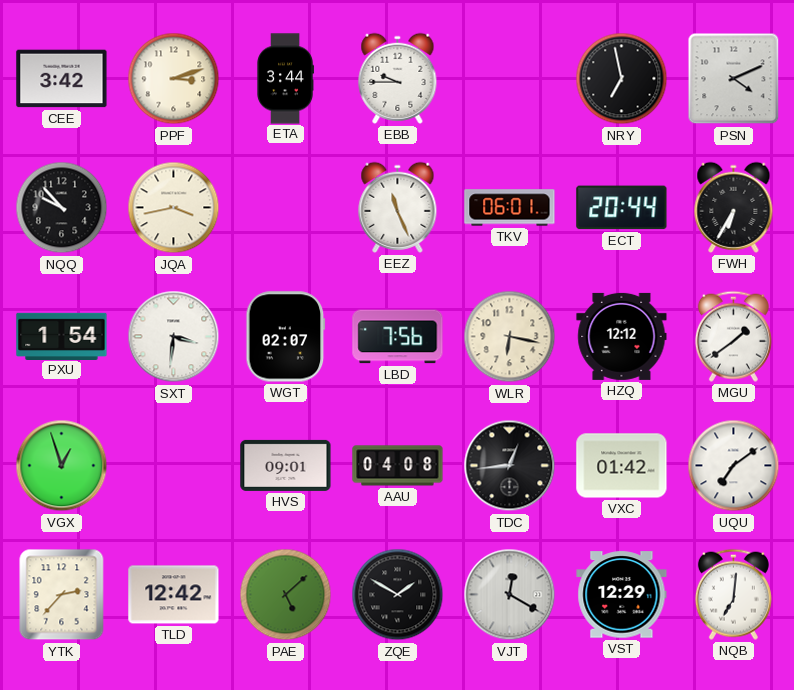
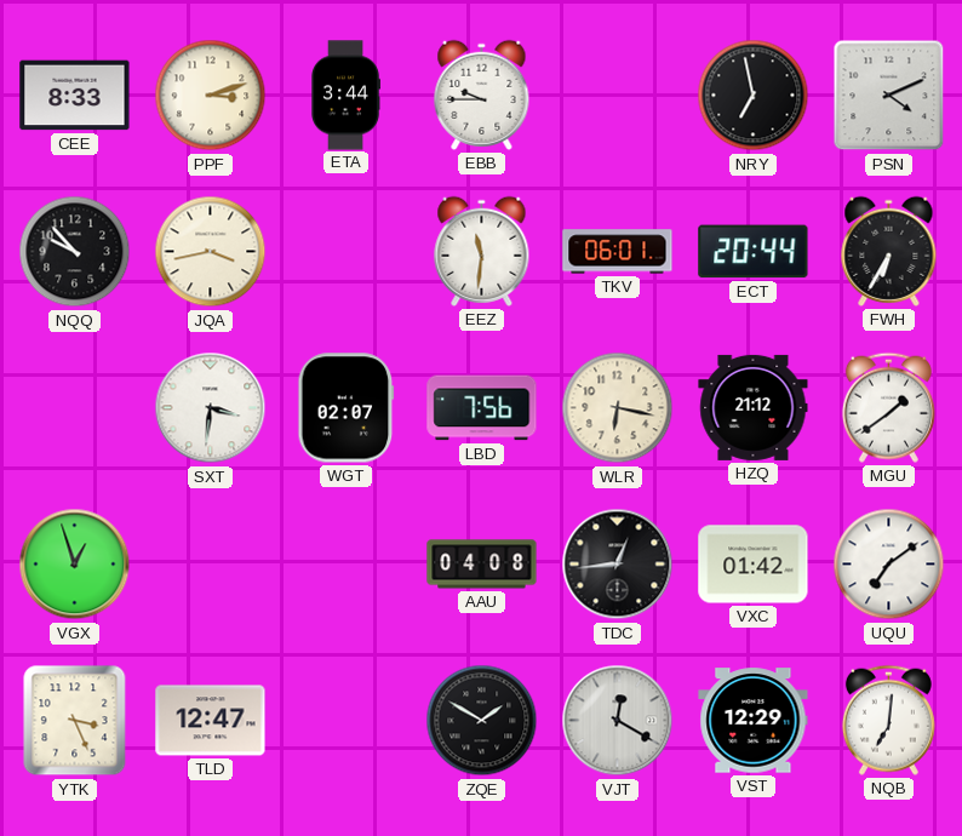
CEE: 3:42 -> 8:33 (75, 96)
EEZ: 11:26 -> 11:31 (482, 251)
PXU: 1:54 -> none (62, 336)
HZQ: 12:12 -> 21:12 (754, 407)
HVS: 09:01 -> none (286, 465)
YTK: 2:37 -> 3:26 (75, 721)
TLD: 12:42 -> 12:47 (211, 721)
PAE: 5:08 -> none (286, 595)
